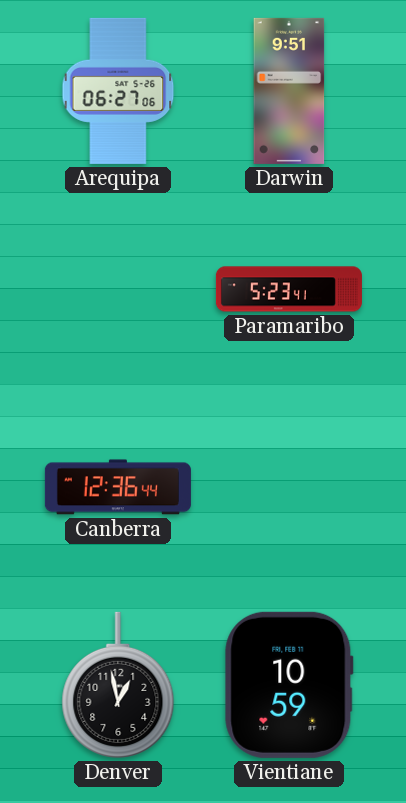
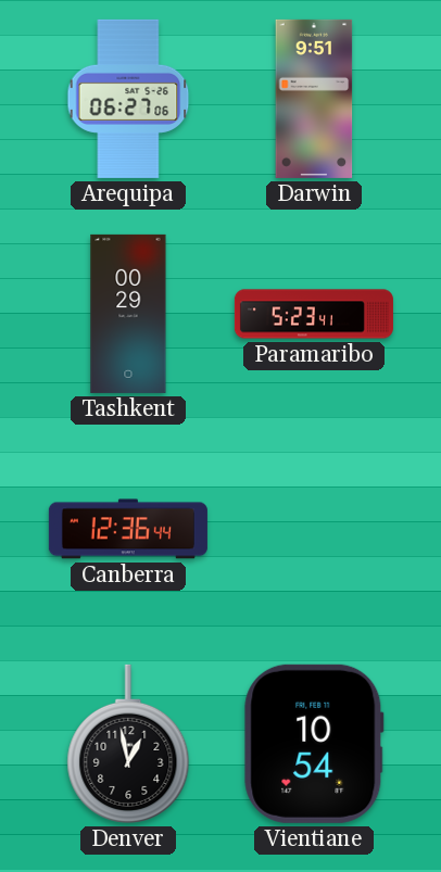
Tashkent: none -> 00:29 (128, 314)
Vientiane: 10:59 -> 10:54 (314, 744)
